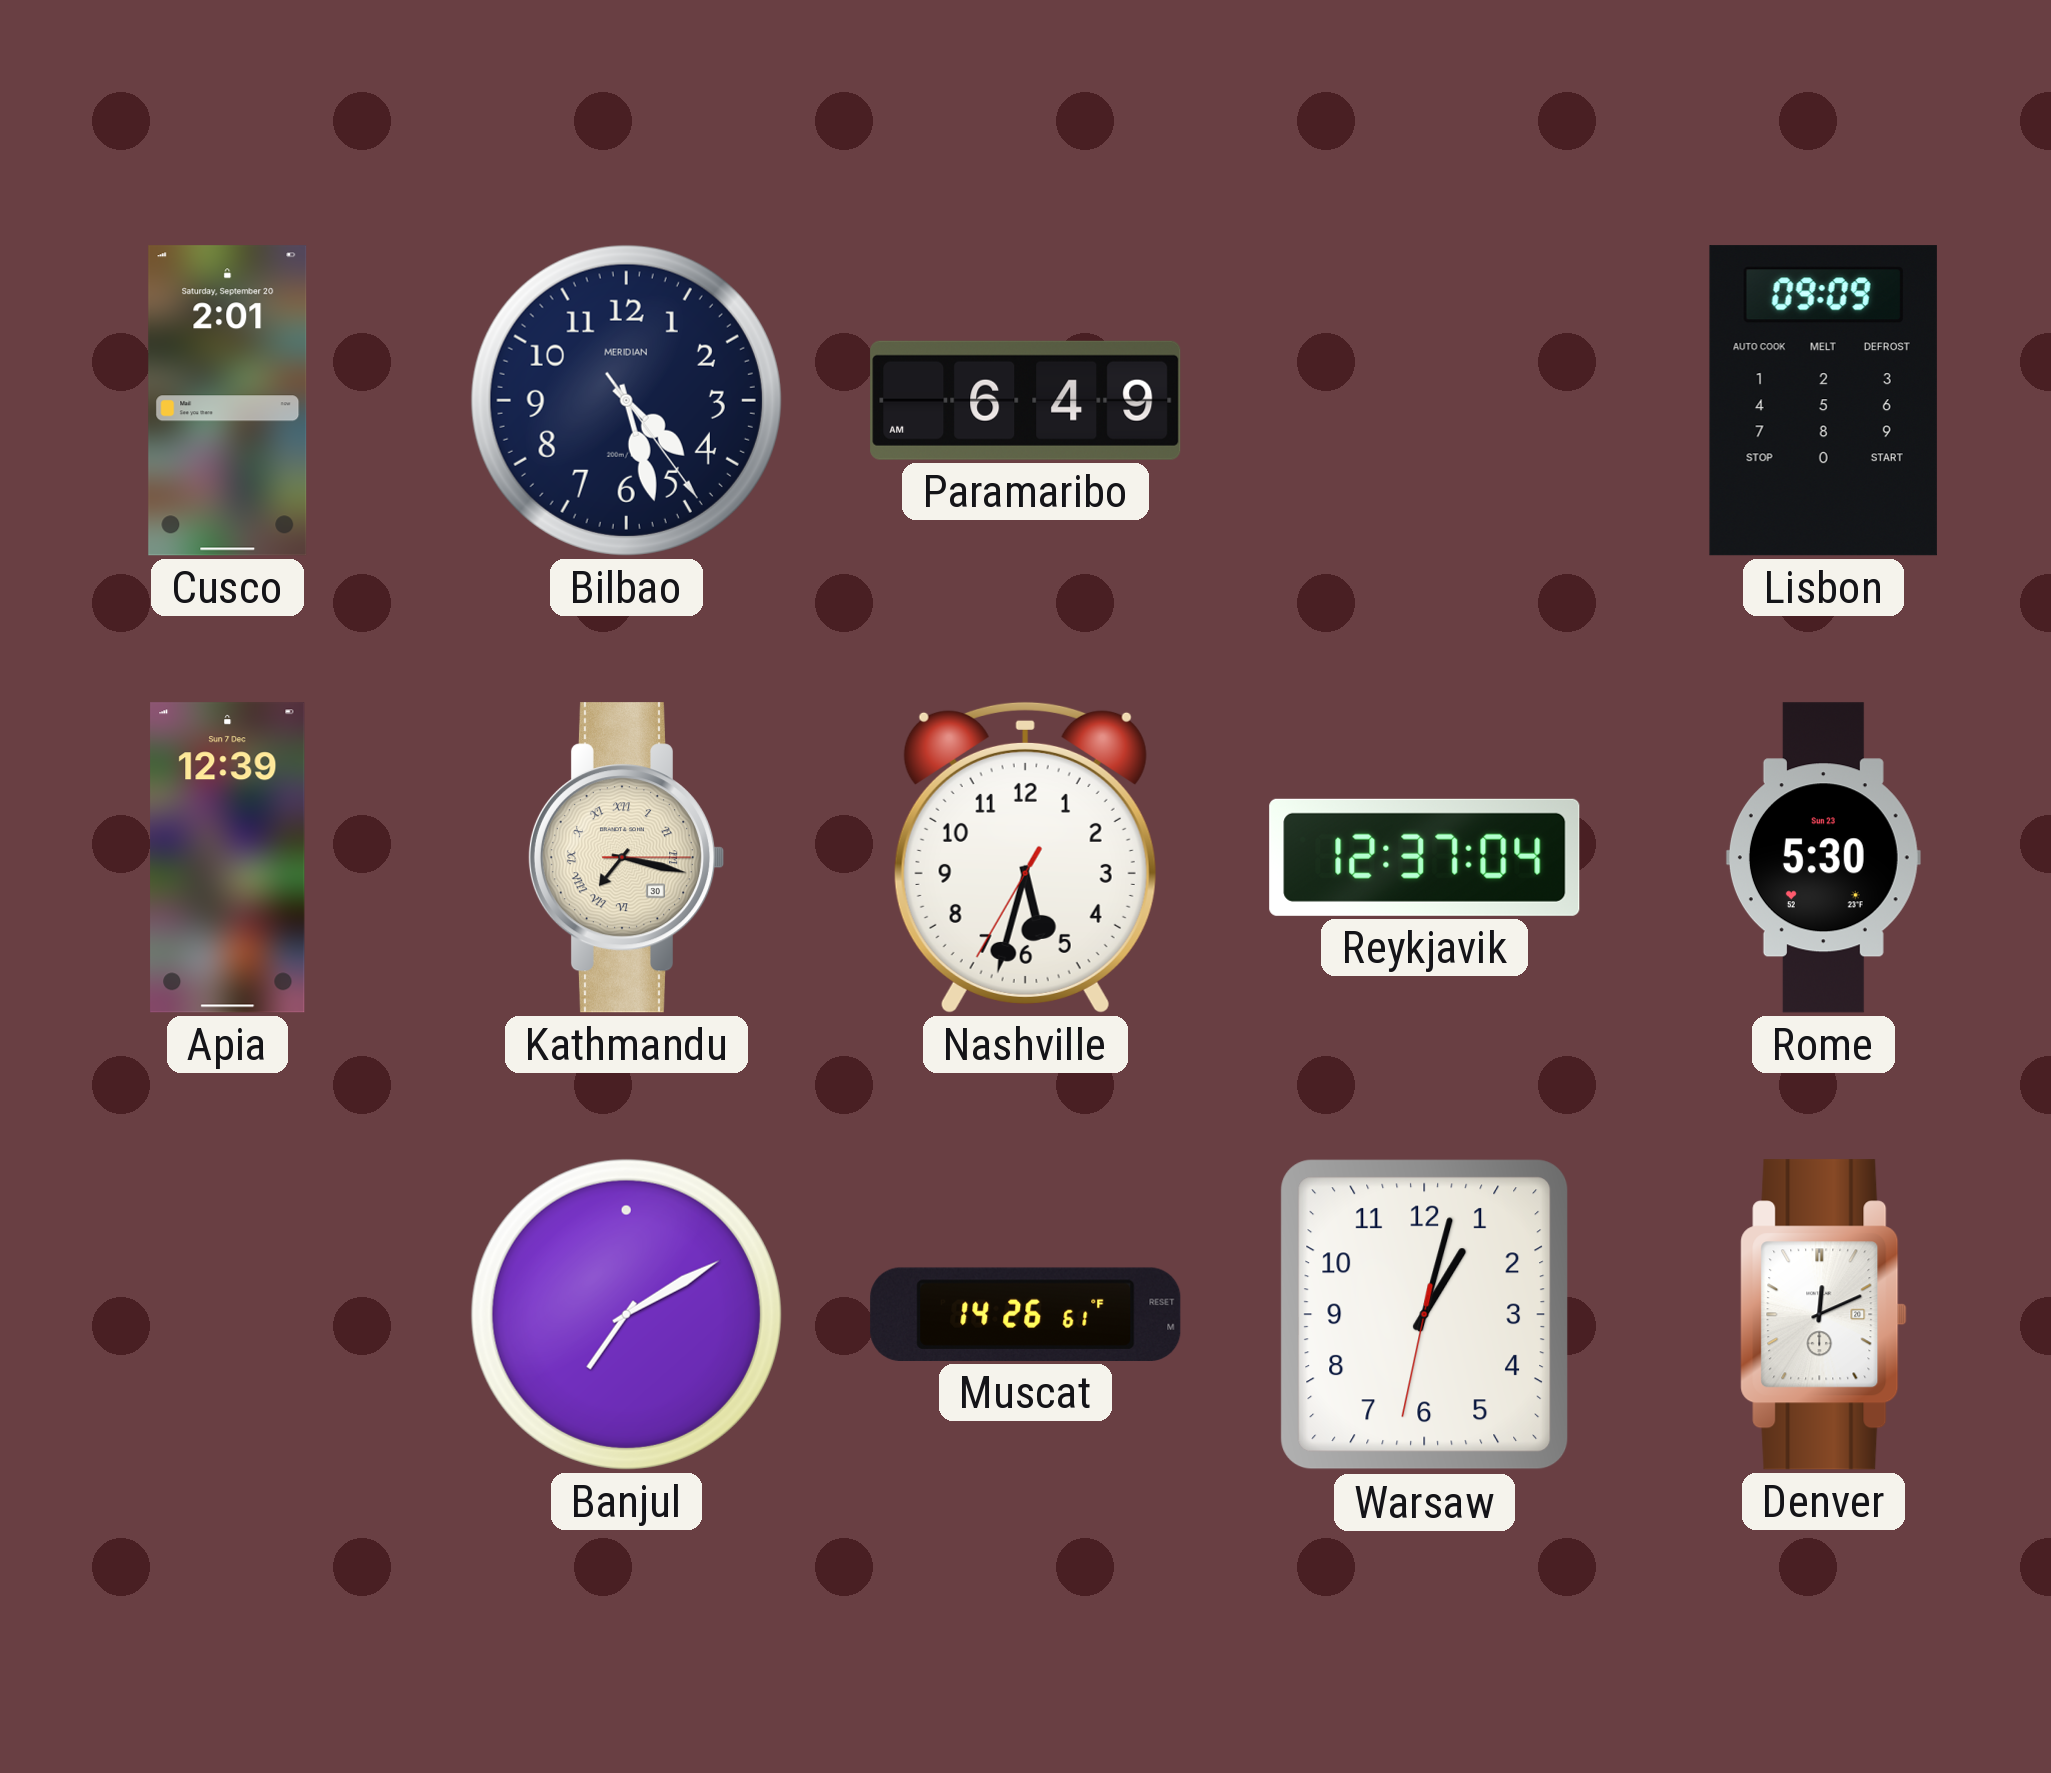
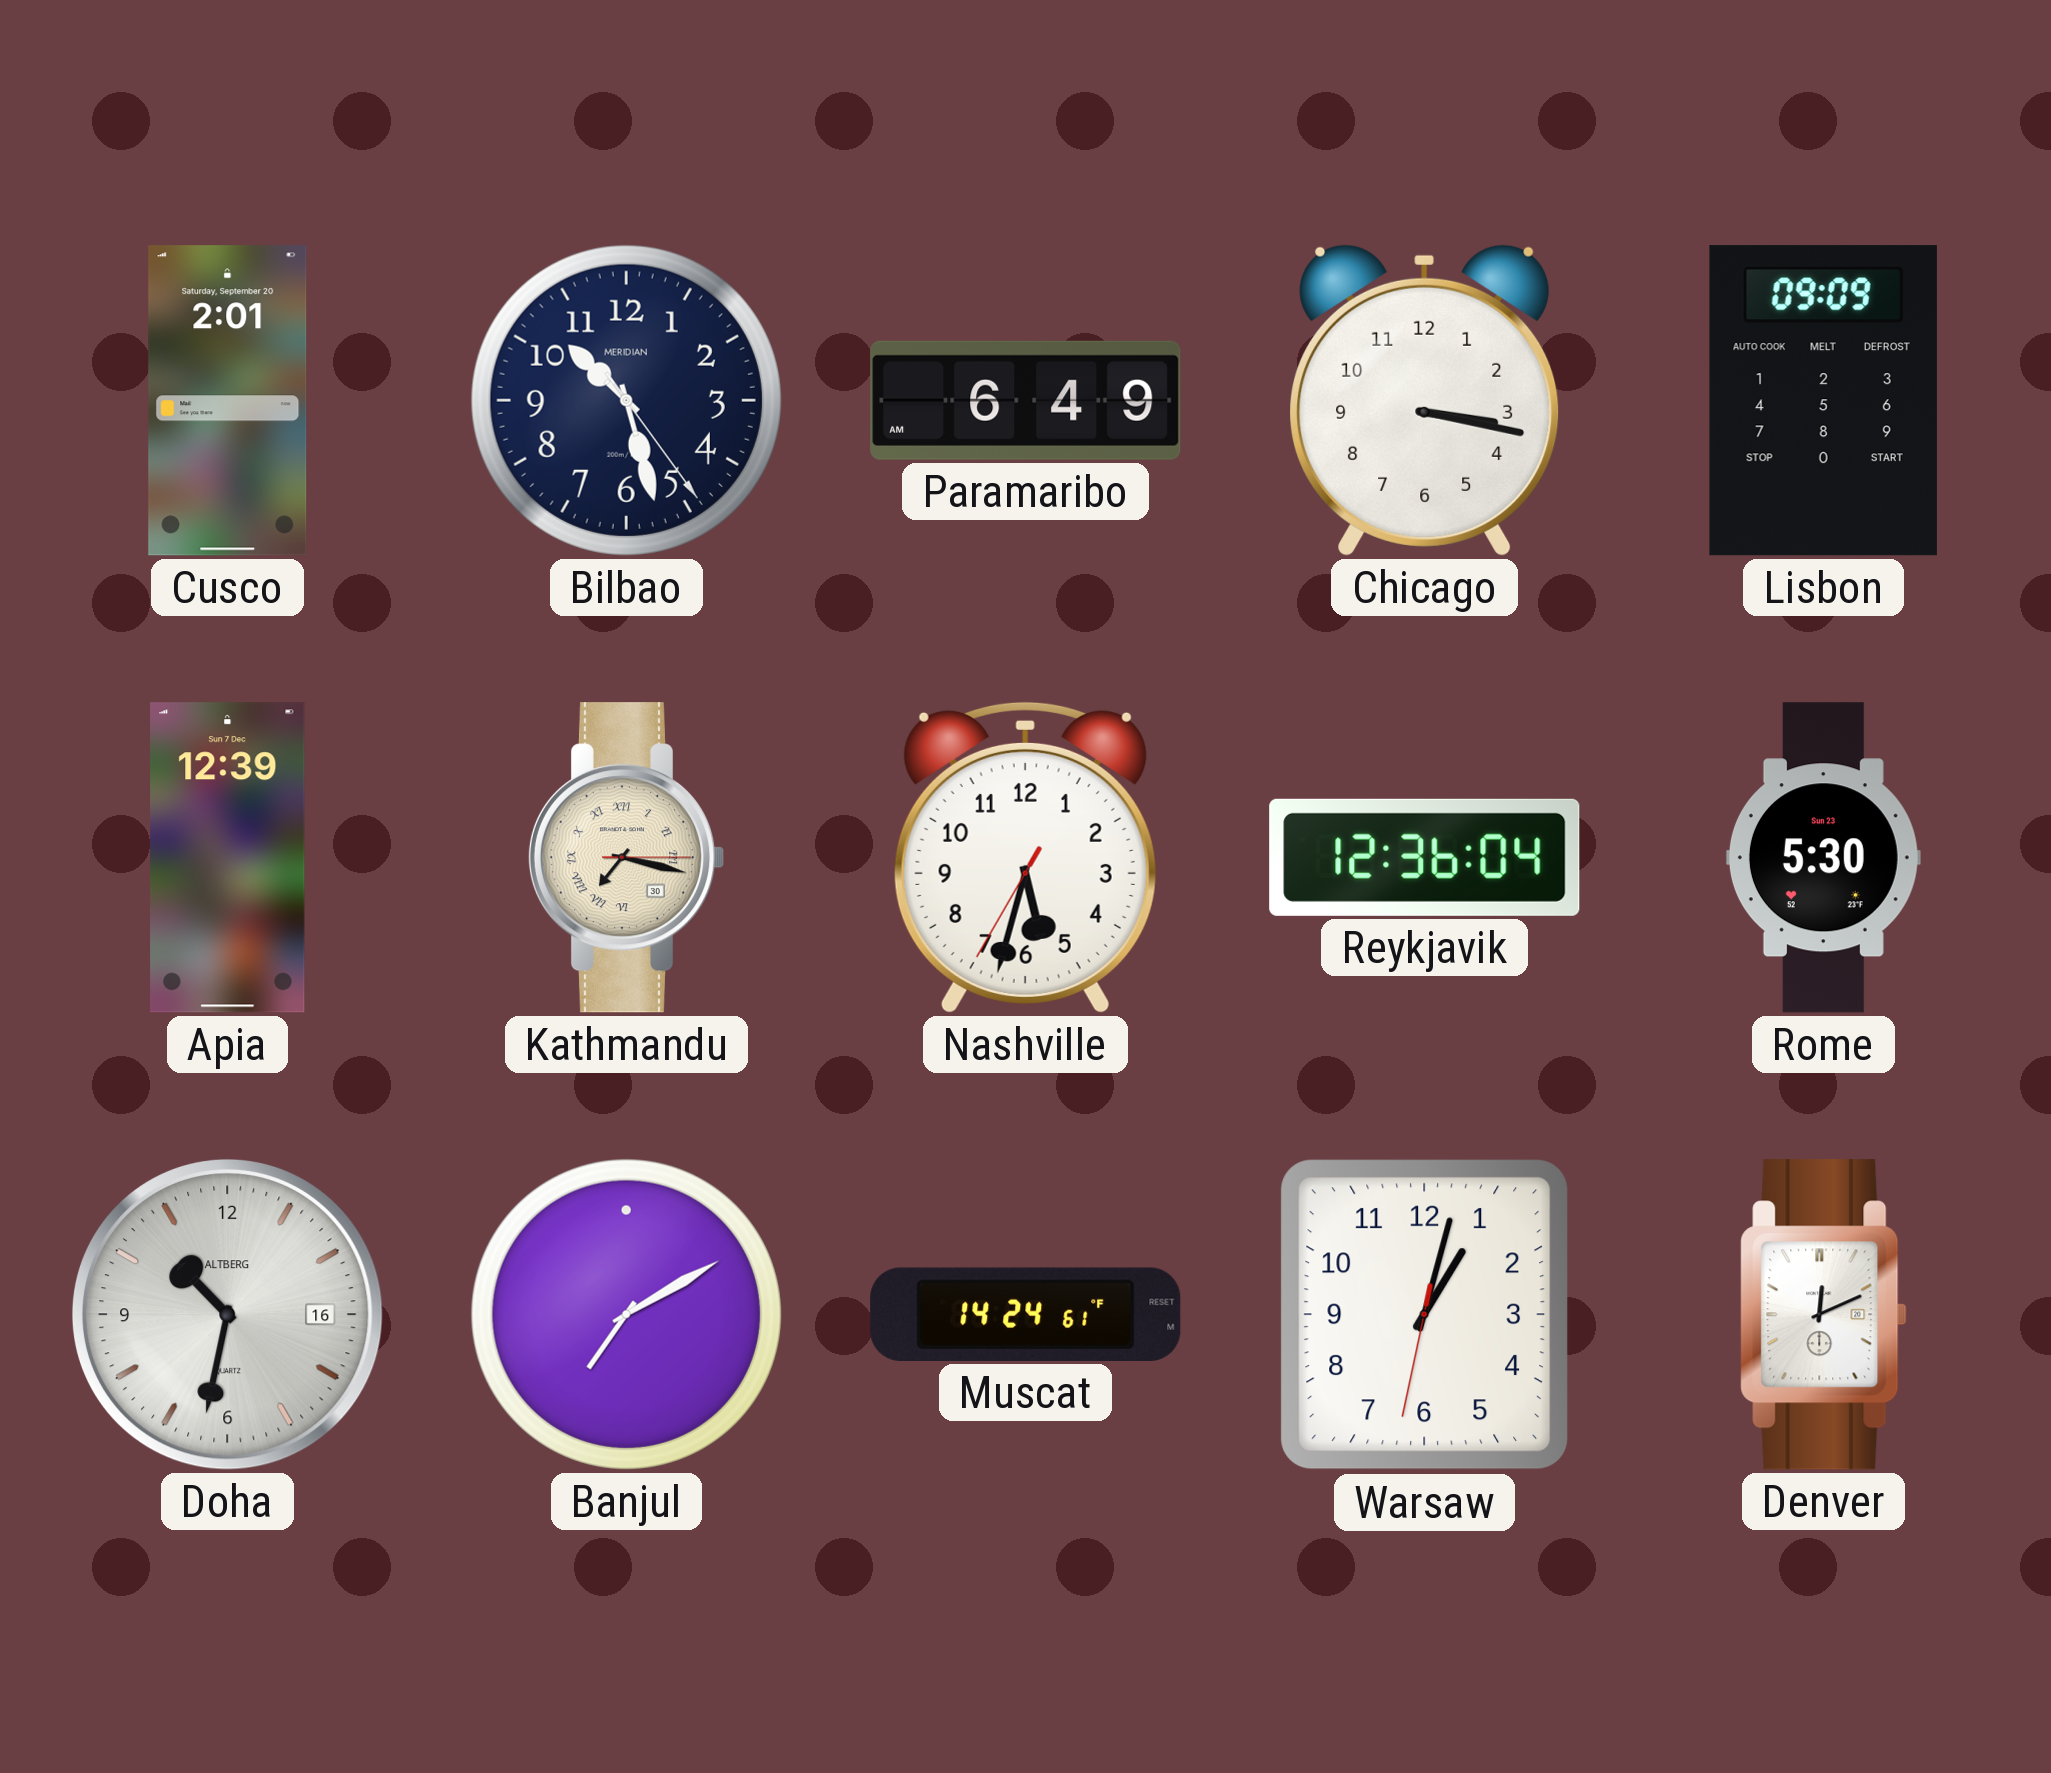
Bilbao: 4:27 -> 10:27 (626, 400)
Chicago: none -> 3:17 (1425, 400)
Reykjavik: 12:37 -> 12:36 (1425, 857)
Doha: none -> 10:32 (227, 1314)
Muscat: 14:26 -> 14:24 (1026, 1314)
